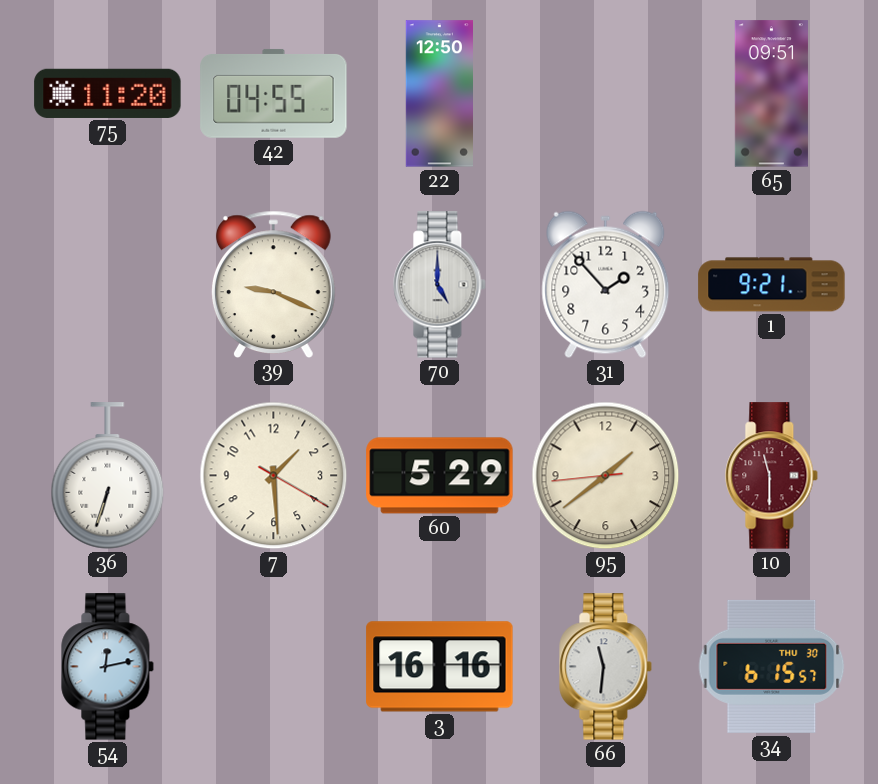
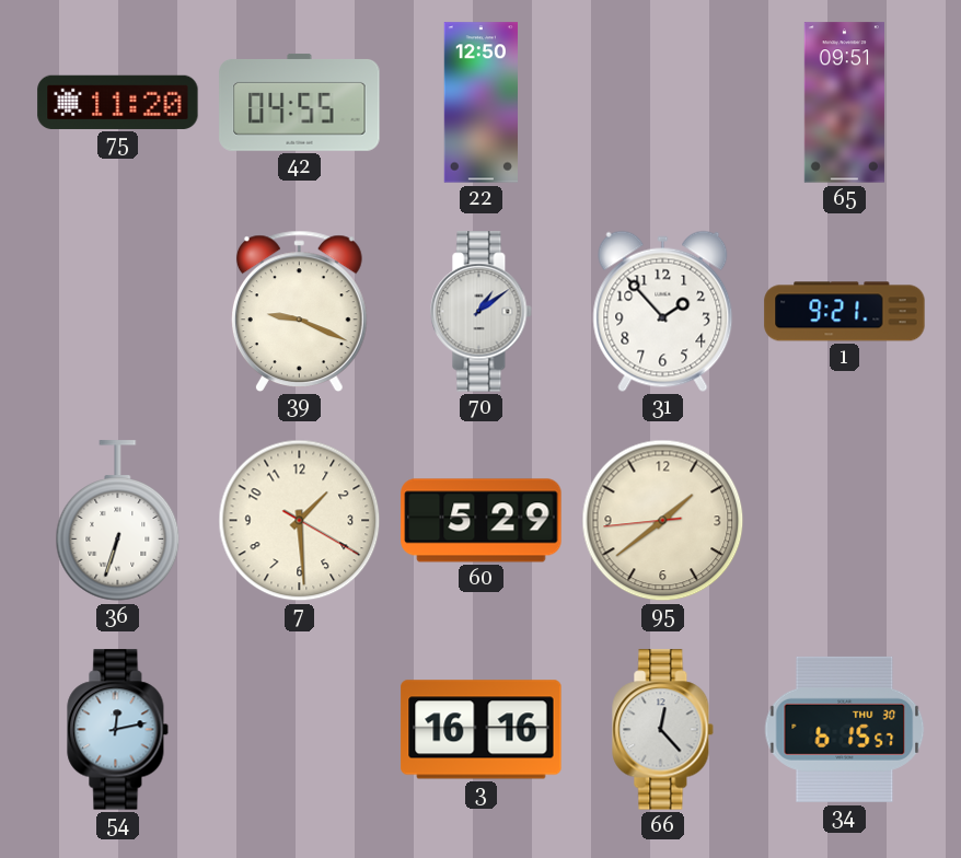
70: 5:00 -> 1:09 (482, 312)
10: 11:30 -> none (772, 476)
66: 11:31 -> 12:23 (663, 730)
